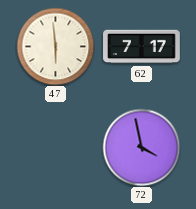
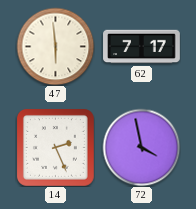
14: none -> 2:26 (55, 147)
